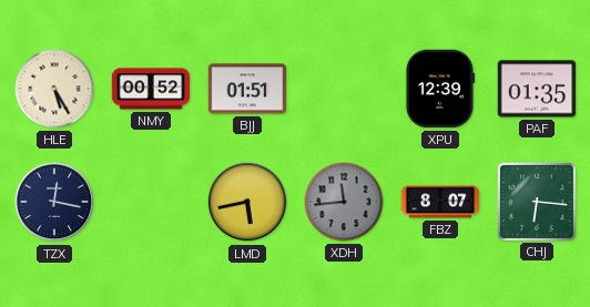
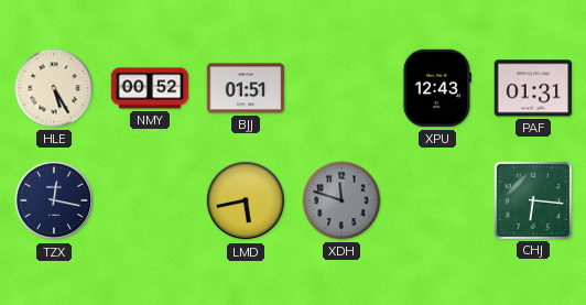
XPU: 12:39 -> 12:43 (437, 88)
PAF: 01:35 -> 01:31 (533, 88)
XDH: 11:44 -> 11:48 (341, 200)
FBZ: 8:07 -> none (440, 202)
